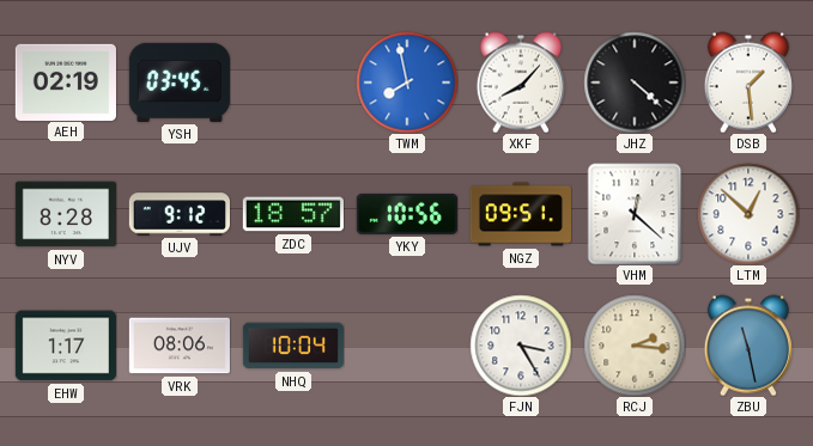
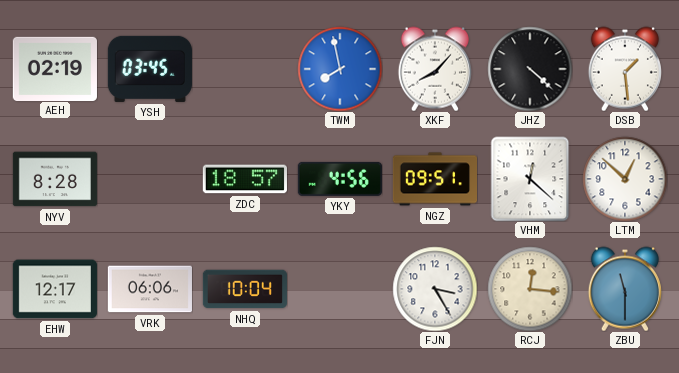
UJV: 9:12 -> none (178, 214)
YKY: 10:56 -> 4:56 (340, 179)
EHW: 1:17 -> 12:17 (55, 289)
VRK: 08:06 -> 06:06 (150, 289)
RCJ: 2:16 -> 12:16 (530, 289)
ZBU: 11:28 -> 11:30 (625, 289)
